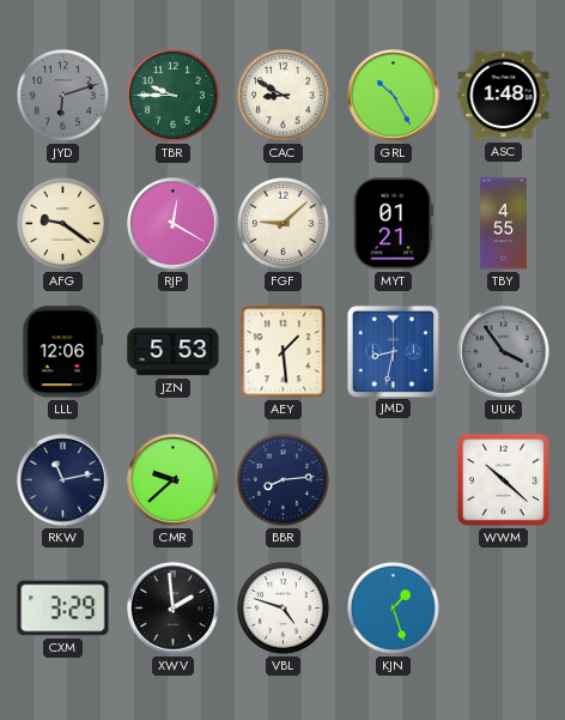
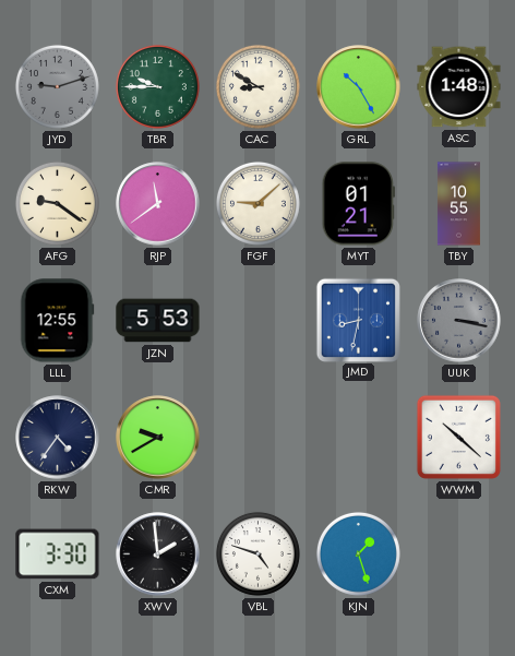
JYD: 6:12 -> 9:12 (57, 86)
RJP: 12:20 -> 11:39 (158, 204)
TBY: 4:55 -> 10:55 (458, 204)
LLL: 12:06 -> 12:55 (58, 321)
AEY: 1:29 -> none (284, 352)
UUK: 3:54 -> 3:17 (459, 321)
RKW: 11:13 -> 4:36 (58, 438)
CMR: 9:38 -> 9:40 (158, 438)
BBR: 8:14 -> none (282, 479)
CXM: 3:29 -> 3:30 (58, 554)
